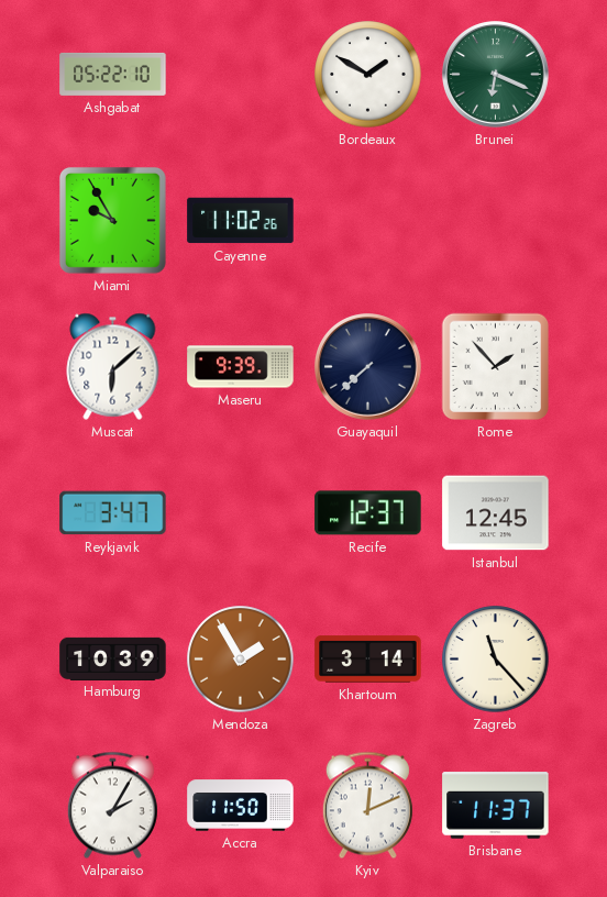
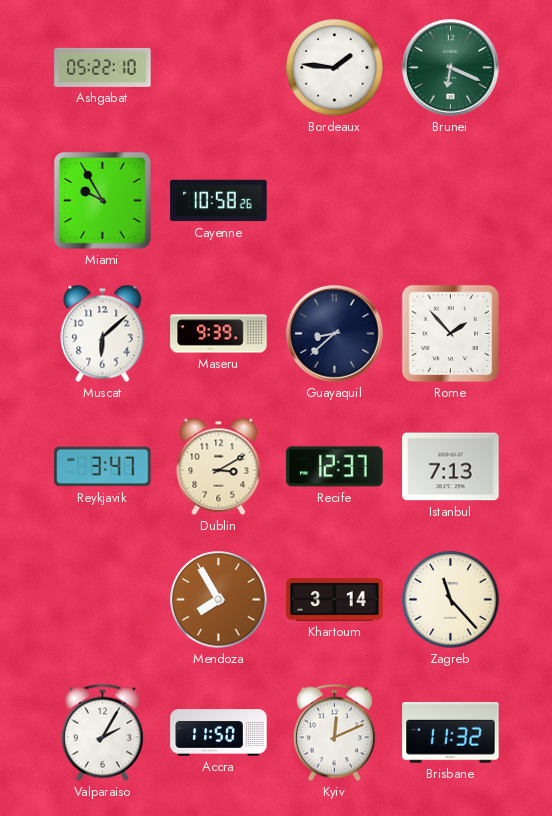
Bordeaux: 1:50 -> 1:46 (335, 68)
Cayenne: 11:02 -> 10:58 (219, 201)
Guayaquil: 7:38 -> 8:38 (335, 334)
Dublin: none -> 3:10 (219, 466)
Istanbul: 12:45 -> 7:13 (451, 467)
Hamburg: 10:39 -> none (113, 658)
Mendoza: 1:55 -> 7:55 (219, 600)
Brisbane: 11:37 -> 11:32 (451, 733)
